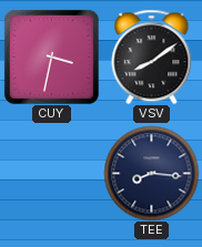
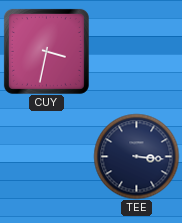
VSV: 8:09 -> none (152, 56)
TEE: 8:16 -> 3:16 (136, 156)
